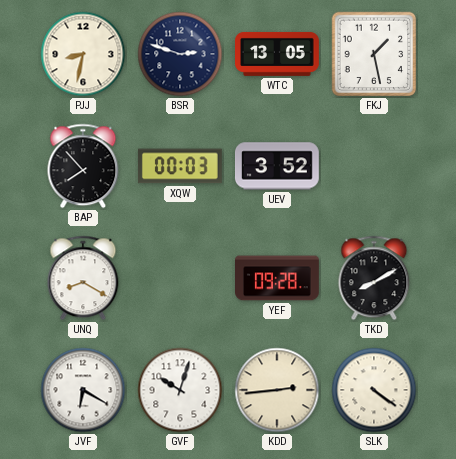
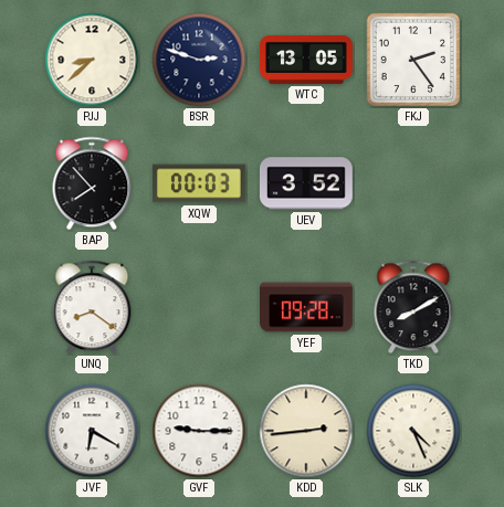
PJJ: 8:32 -> 8:38 (92, 60)
FKJ: 1:28 -> 2:24 (413, 60)
UNQ: 8:20 -> 8:21 (92, 307)
GVF: 10:03 -> 9:15 (199, 431)
SLK: 4:21 -> 4:26 (413, 431)
